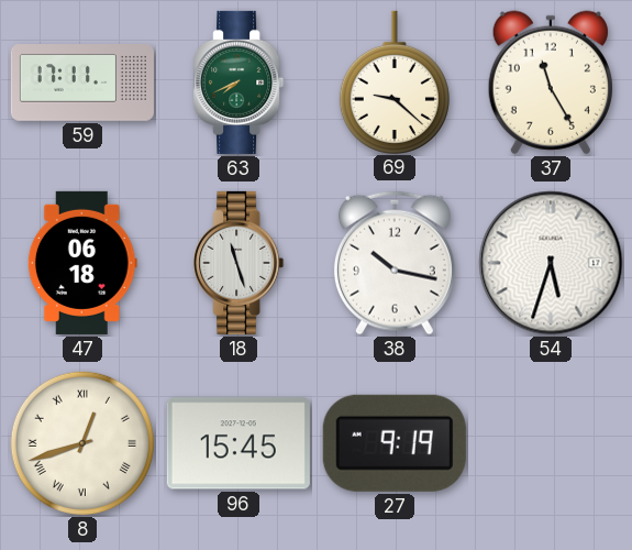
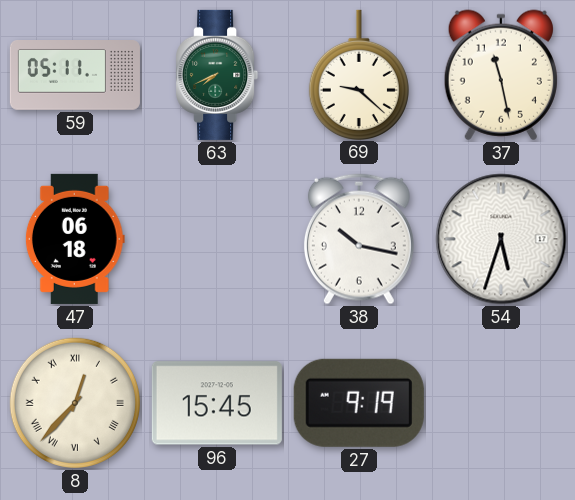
59: 17:11 -> 05:11 (75, 76)
37: 11:25 -> 11:28 (501, 75)
18: 11:27 -> none (239, 263)
8: 12:42 -> 12:37 (75, 403)
